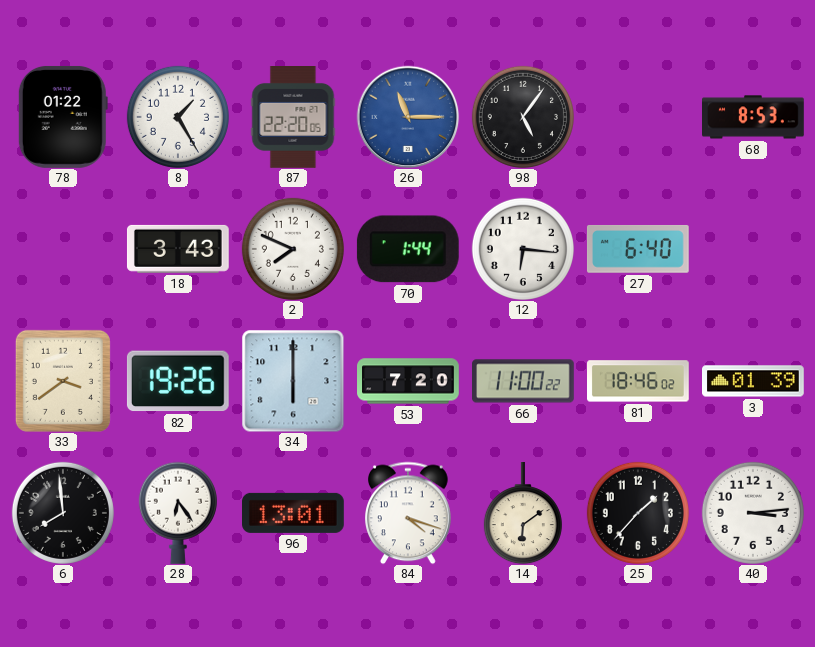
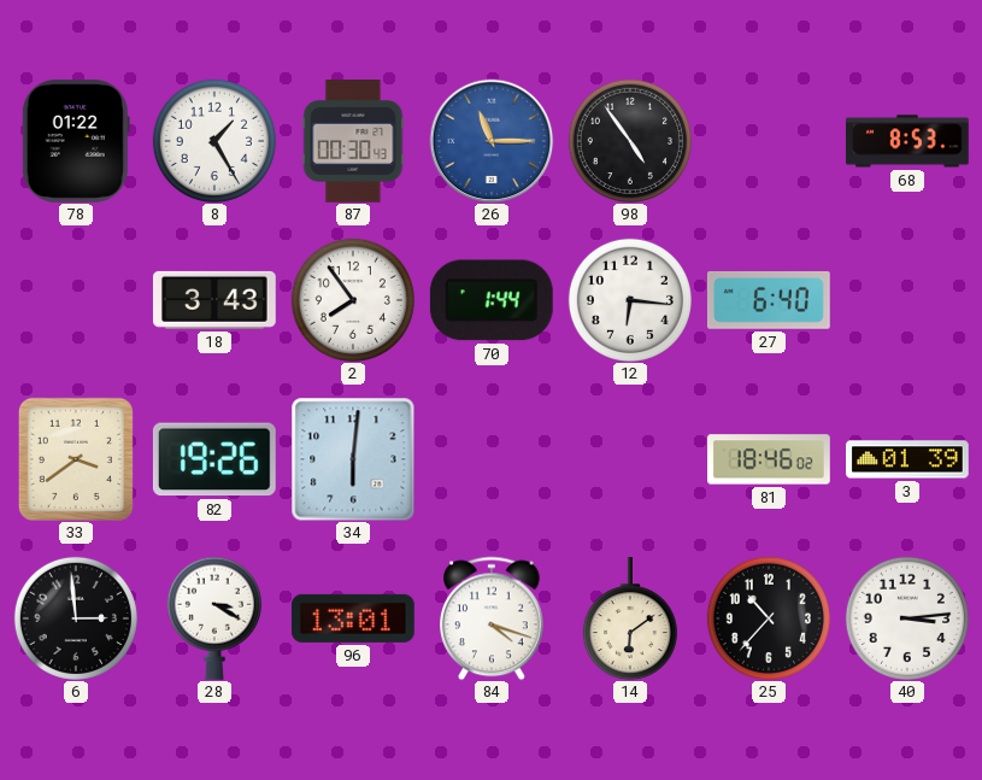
87: 22:20 -> 00:30 (353, 142)
98: 5:06 -> 4:54 (630, 141)
2: 7:49 -> 7:54 (353, 300)
34: 6:00 -> 6:01 (353, 459)
53: 7:20 -> none (408, 381)
66: 11:00 -> none (524, 381)
6: 7:59 -> 2:59 (76, 618)
28: 6:24 -> 3:20 (214, 618)
25: 1:37 -> 10:37 (769, 618)
